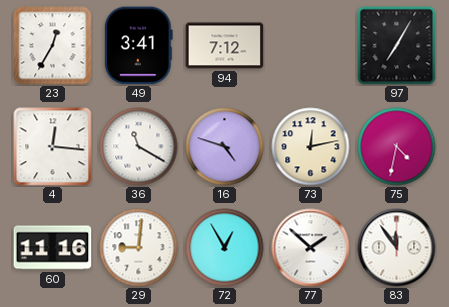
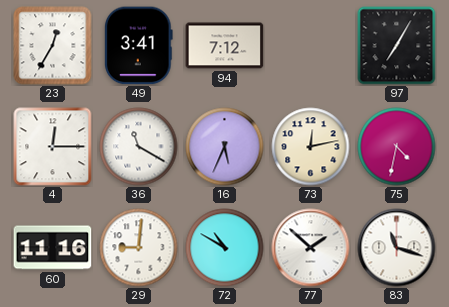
4: 12:16 -> 12:15 (53, 147)
16: 4:48 -> 5:34 (225, 147)
72: 12:55 -> 10:50 (225, 248)
83: 11:54 -> 11:18 (397, 248)
